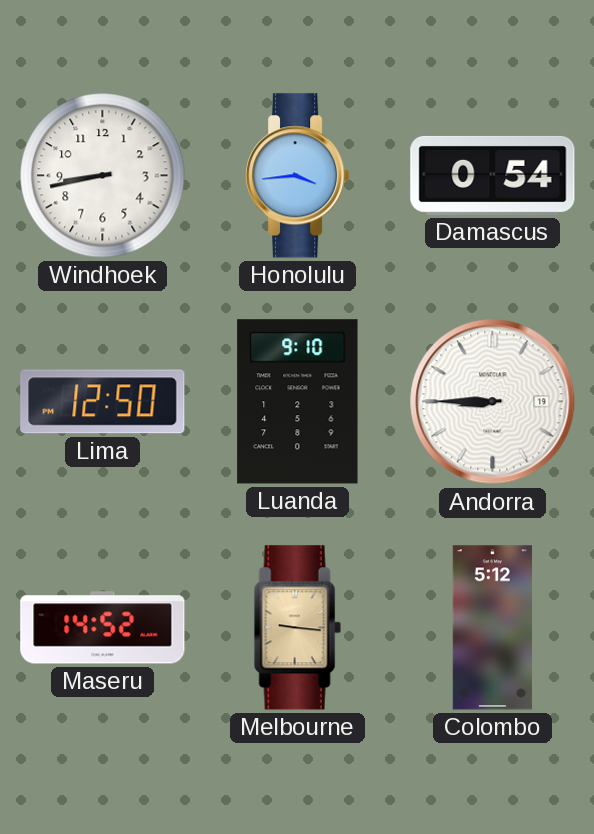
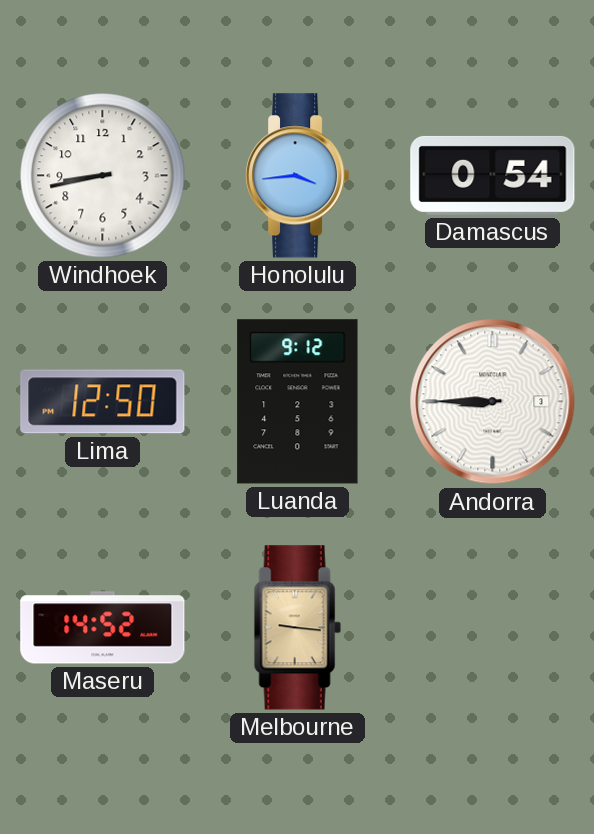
Luanda: 9:10 -> 9:12 (298, 402)
Andorra date: 19 -> 3 (493, 402)
Colombo: 5:12 -> none (492, 628)
